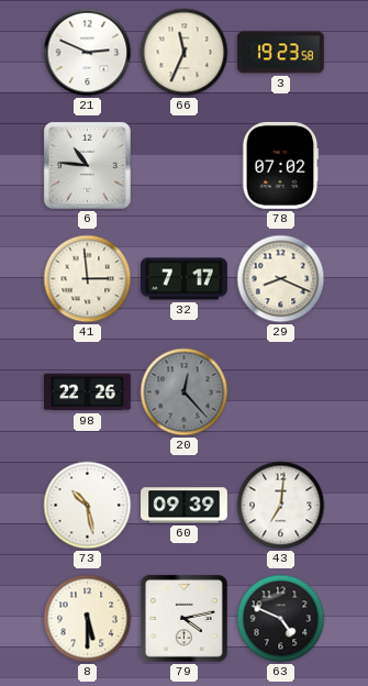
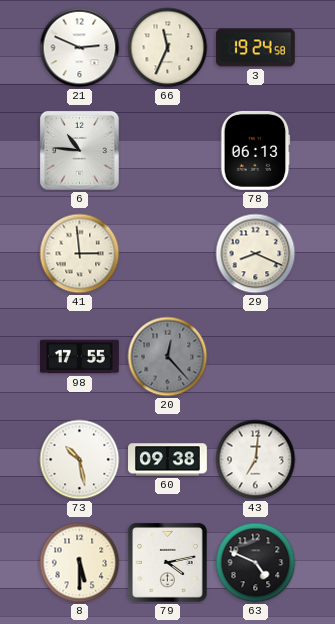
3: 19:23 -> 19:24 (255, 48)
78: 07:02 -> 06:13 (255, 150)
32: 7:17 -> none (185, 279)
98: 22:26 -> 17:55 (80, 357)
60: 09:39 -> 09:38 (168, 460)
